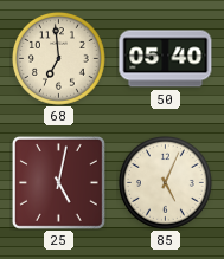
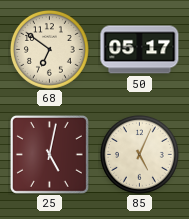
68: 6:59 -> 6:51 (49, 49)
50: 05:40 -> 05:17 (140, 50)
